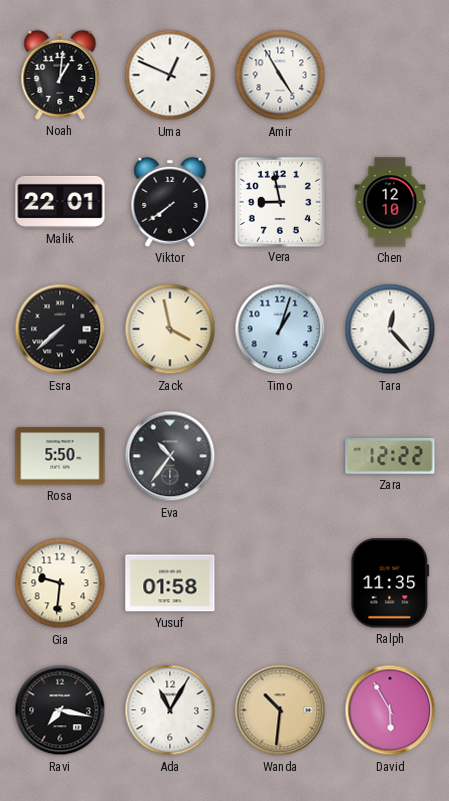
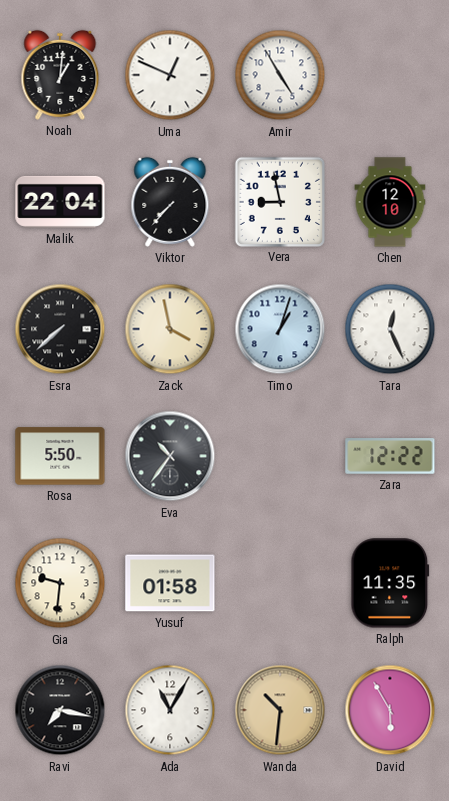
Malik: 22:01 -> 22:04 (60, 202)
Viktor: 7:39 -> 7:37 (170, 202)
Tara: 12:23 -> 12:26 (390, 329)
